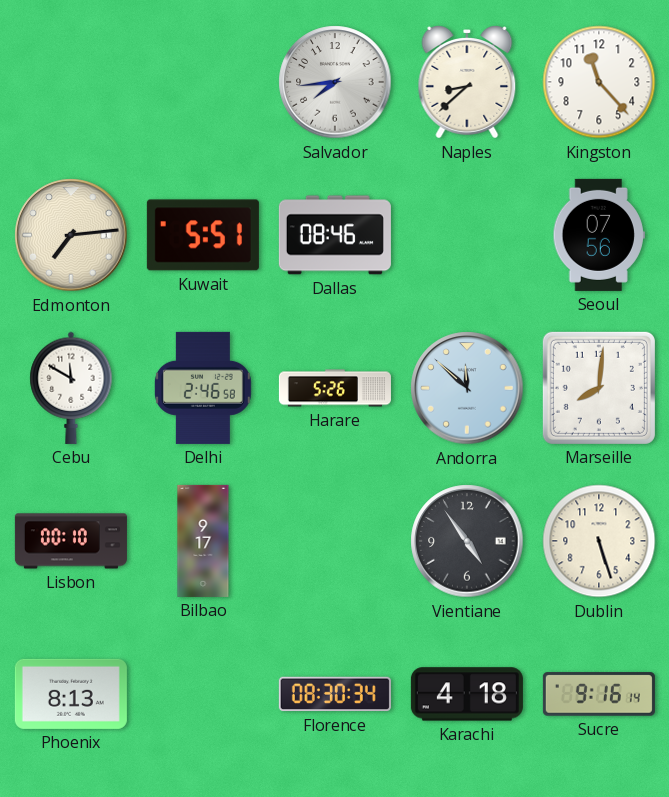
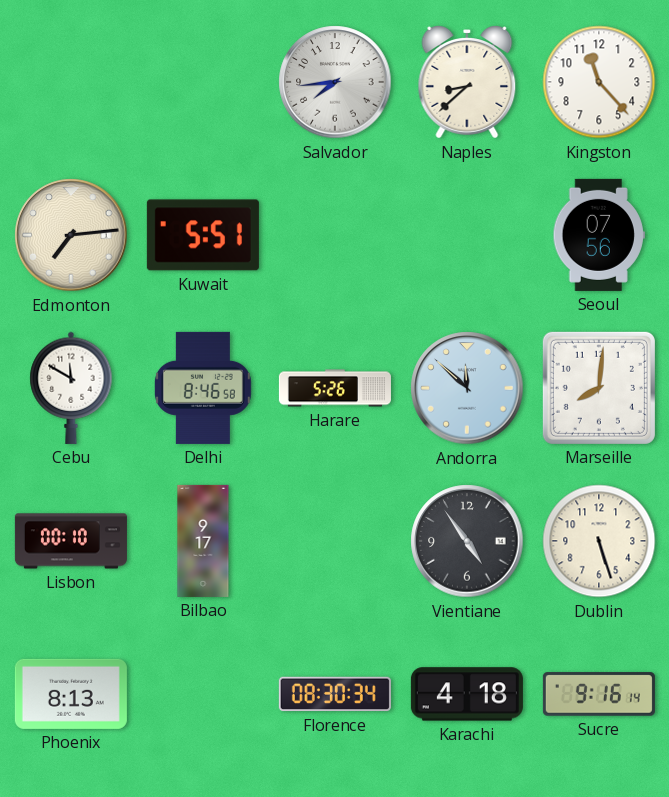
Dallas: 08:46 -> none (335, 235)
Delhi: 2:46 -> 8:46 (203, 388)
